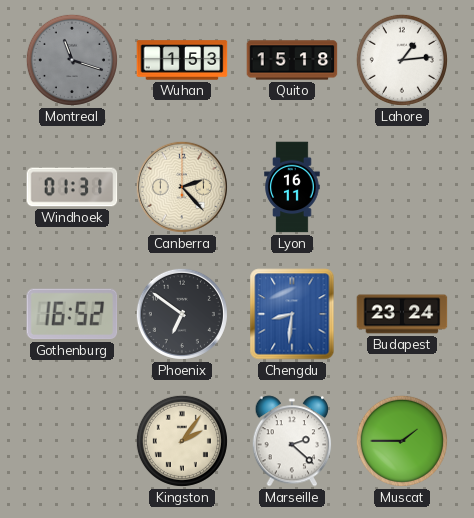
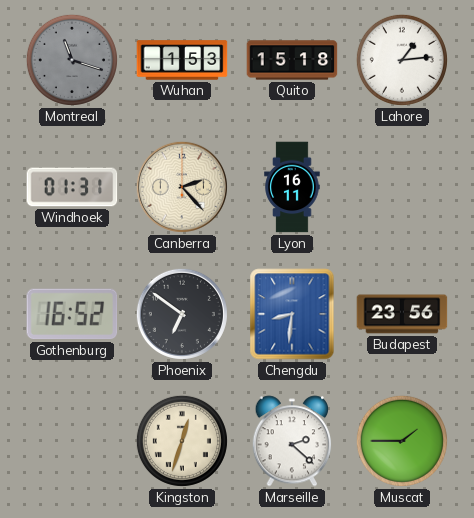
Budapest: 23:24 -> 23:56 (402, 314)
Kingston: 2:06 -> 12:33 (182, 441)
